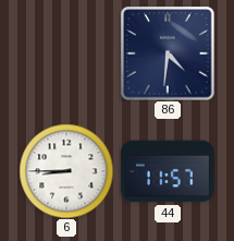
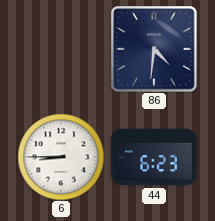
44: 11:57 -> 6:23 (154, 157)
